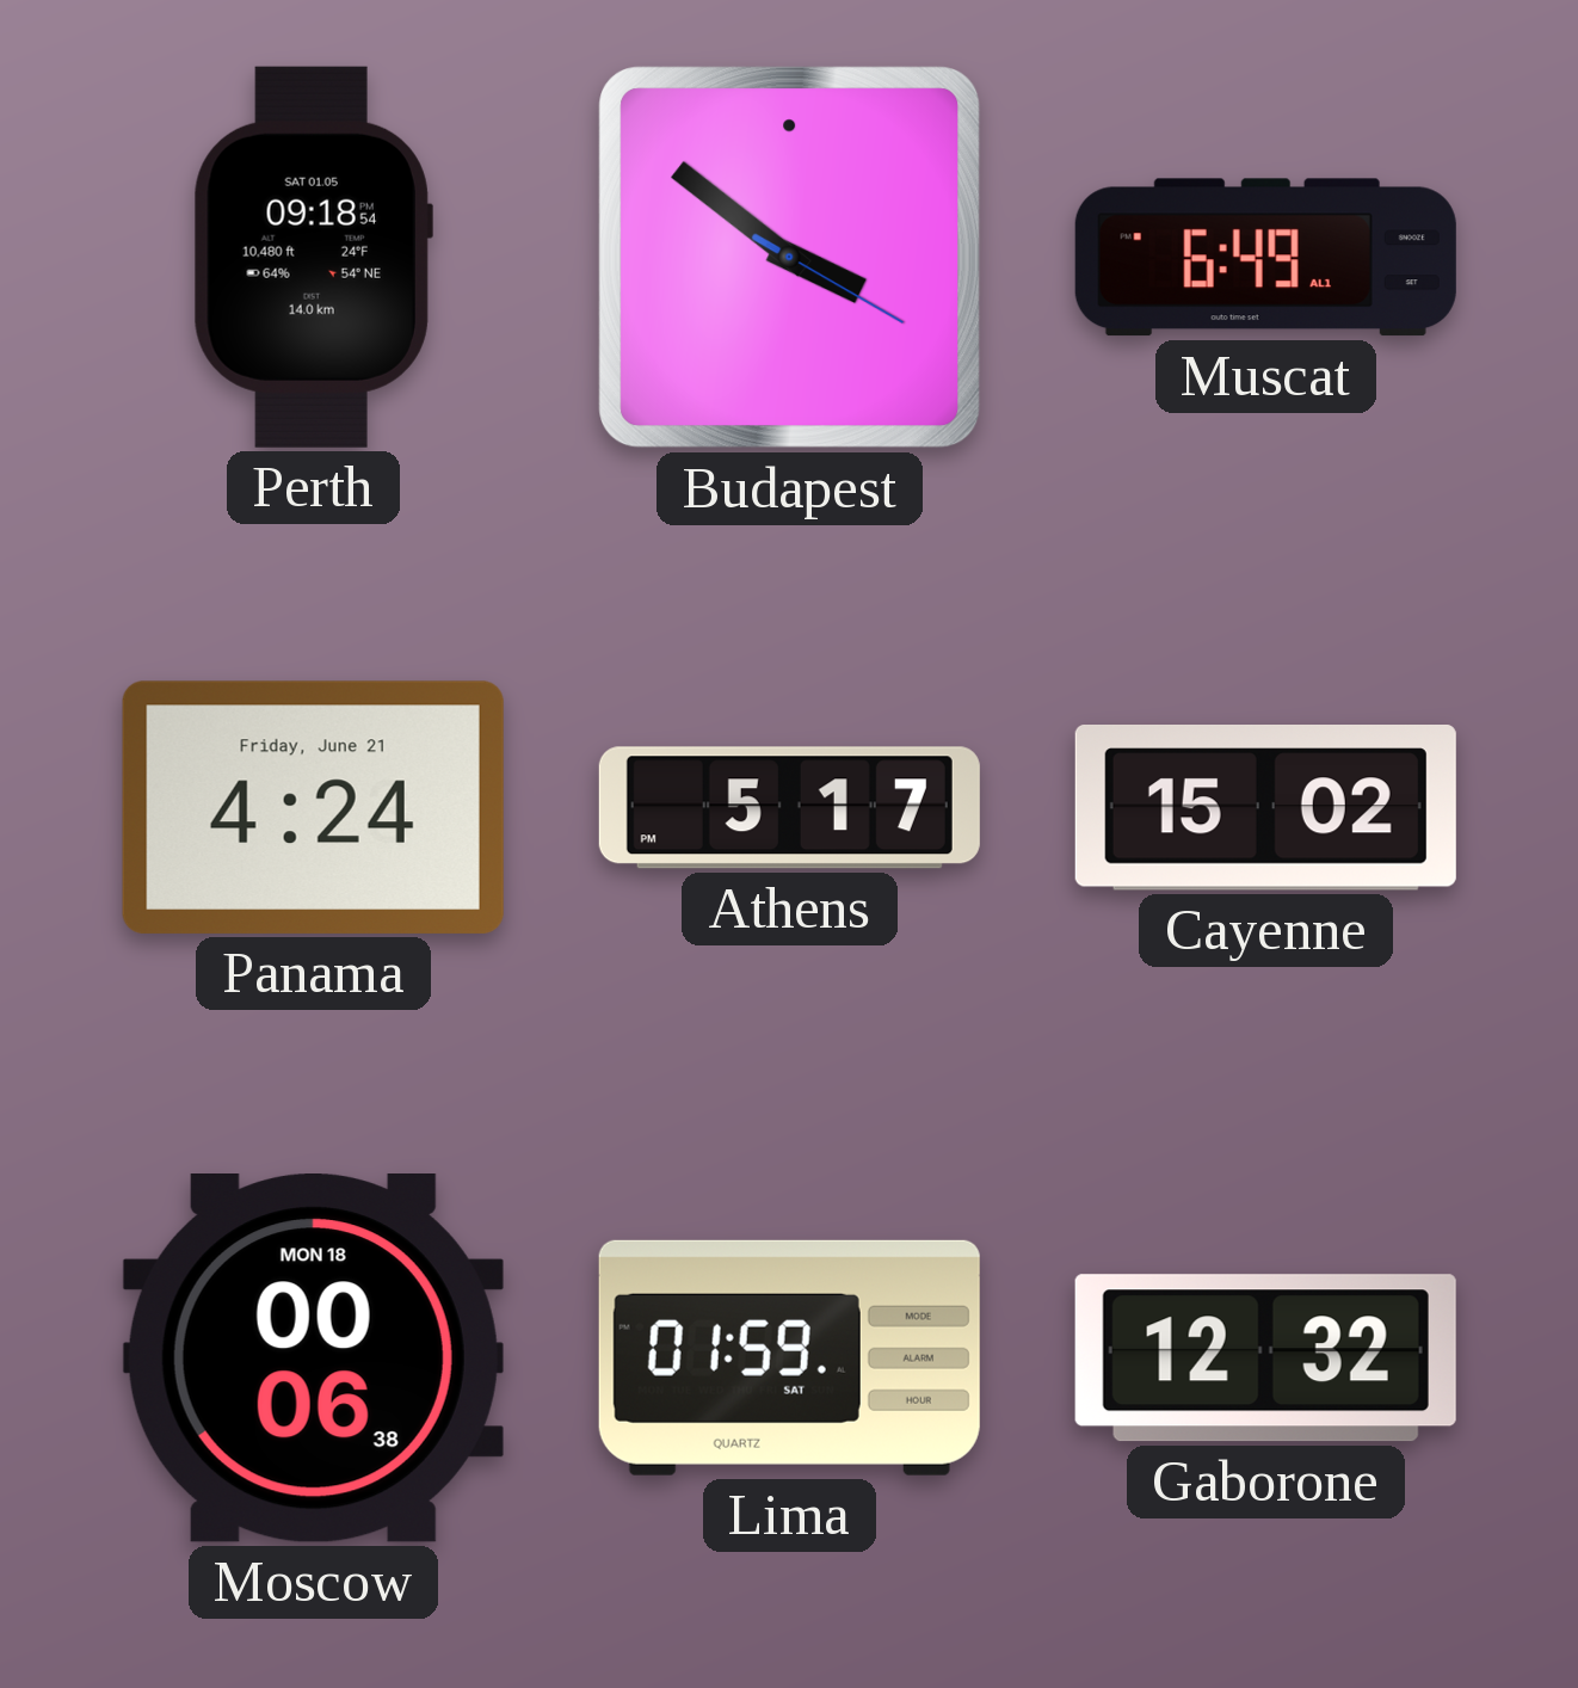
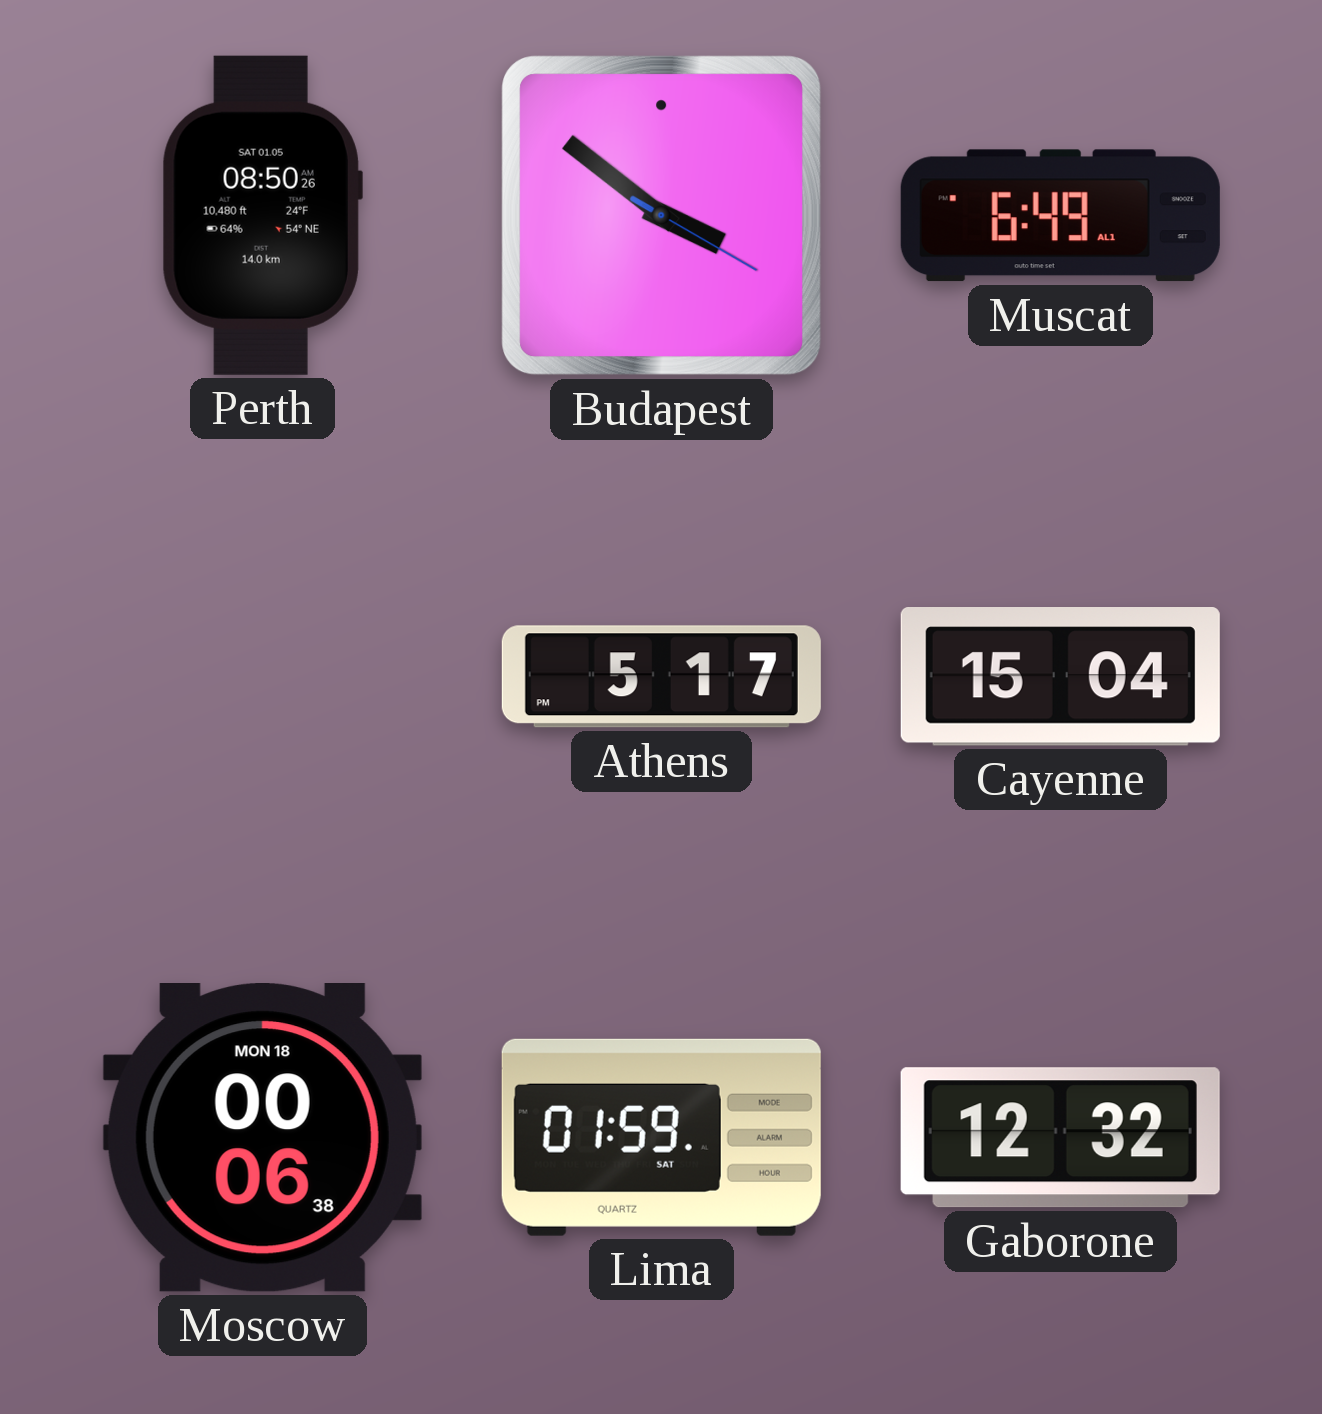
Perth: 09:18 -> 08:50 (262, 215)
Panama: 4:24 -> none (313, 807)
Cayenne: 15:02 -> 15:04 (1060, 677)
